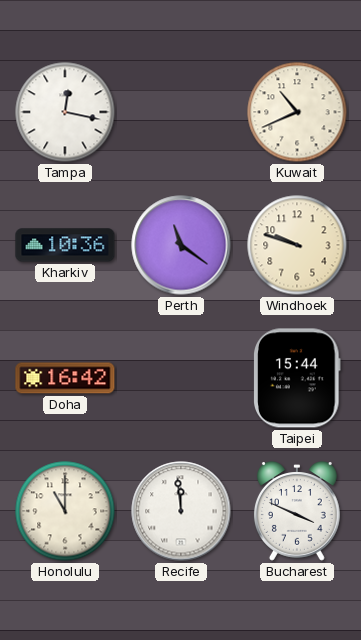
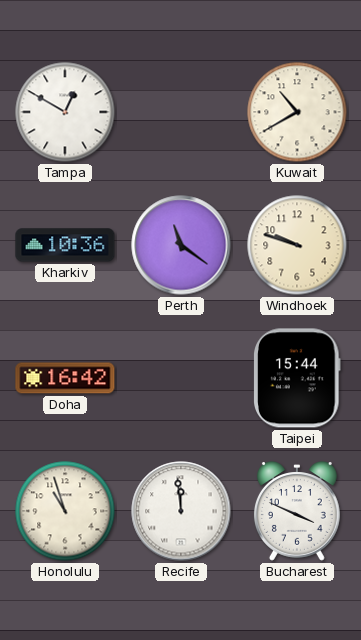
Tampa: 12:17 -> 12:50 (65, 112)
Kuwait: 10:41 -> 10:40 (297, 112)
Honolulu: 11:00 -> 10:57 (65, 511)
